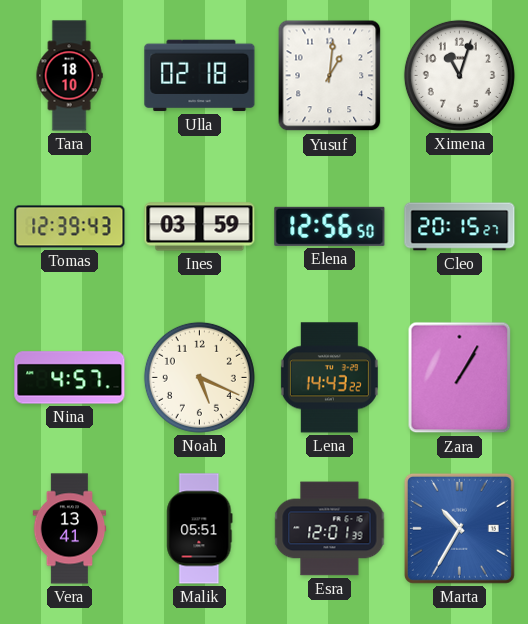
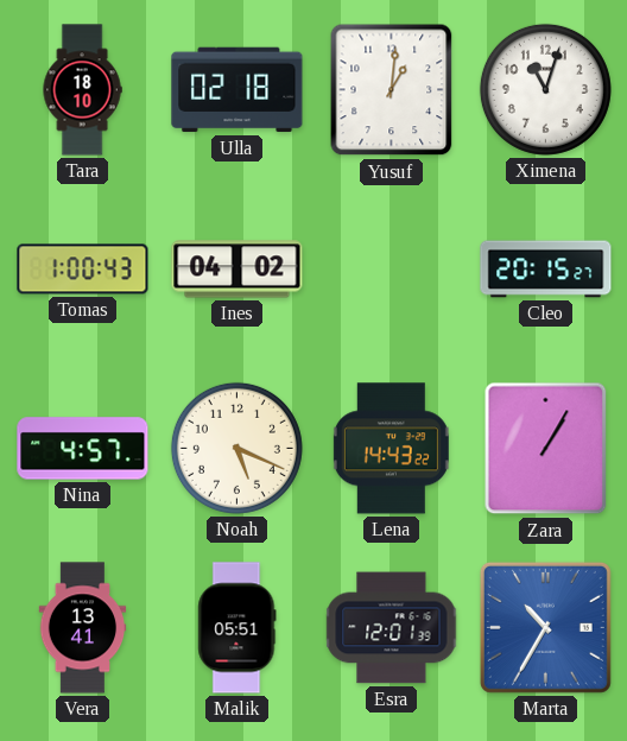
Tomas: 12:39 -> 1:00 (83, 270)
Ines: 03:59 -> 04:02 (237, 270)
Elena: 12:56 -> none (330, 226)
